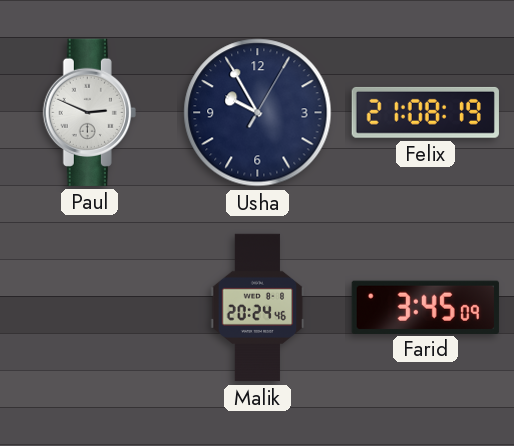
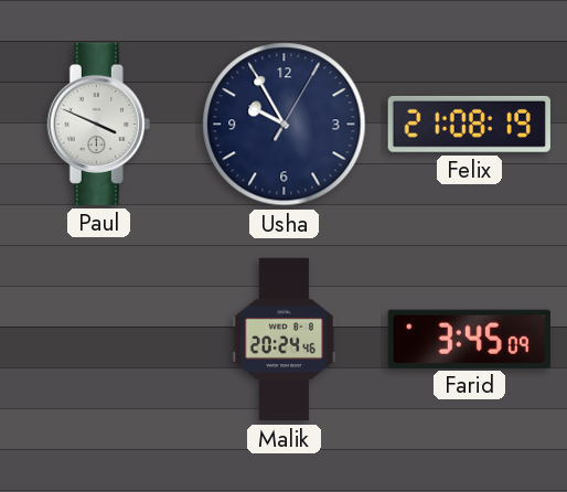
Paul: 2:49 -> 3:49 (98, 124)
